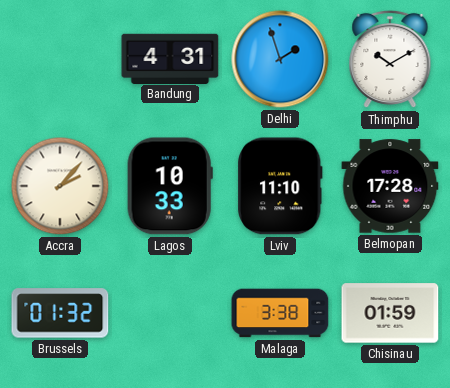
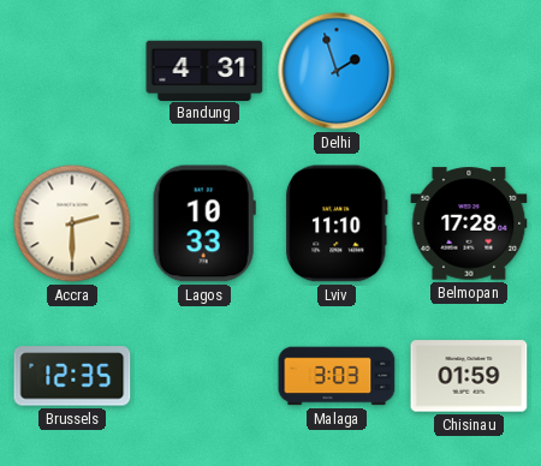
Thimphu: 10:10 -> none (390, 59)
Accra: 2:07 -> 2:30 (72, 223)
Brussels: 01:32 -> 12:35 (72, 376)
Malaga: 3:38 -> 3:03 (337, 376)
